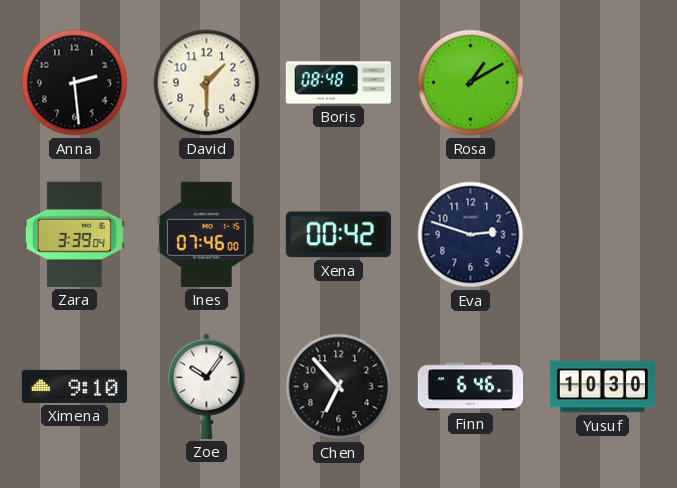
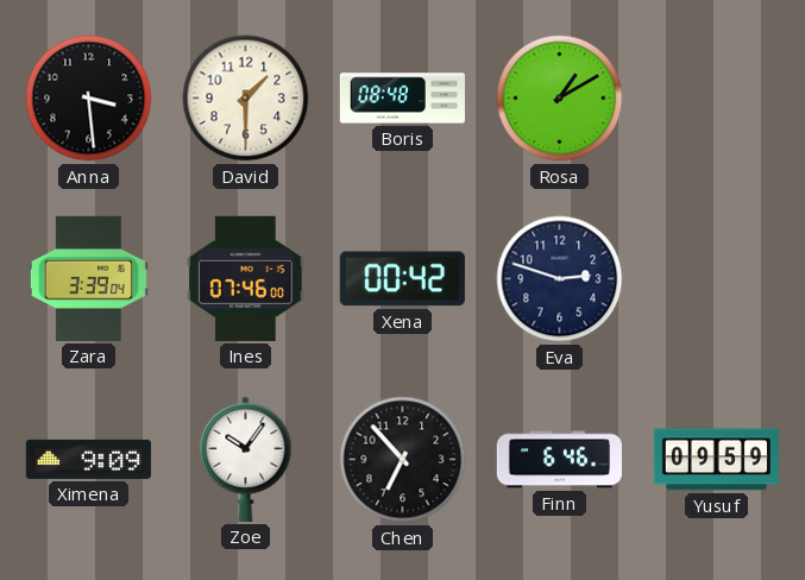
Anna: 2:29 -> 3:29 (89, 99)
Ximena: 9:10 -> 9:09 (88, 459)
Yusuf: 10:30 -> 09:59 (716, 460)
